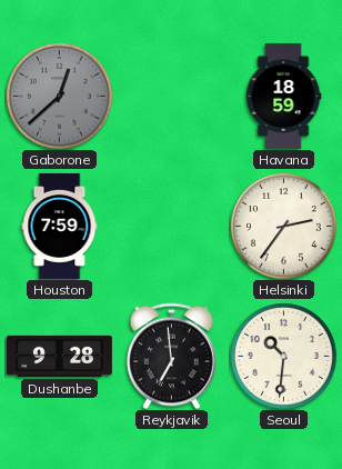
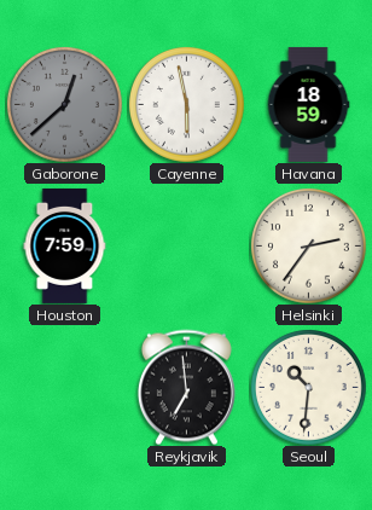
Cayenne: none -> 5:58 (186, 104)
Dushanbe: 9:28 -> none (59, 356)
